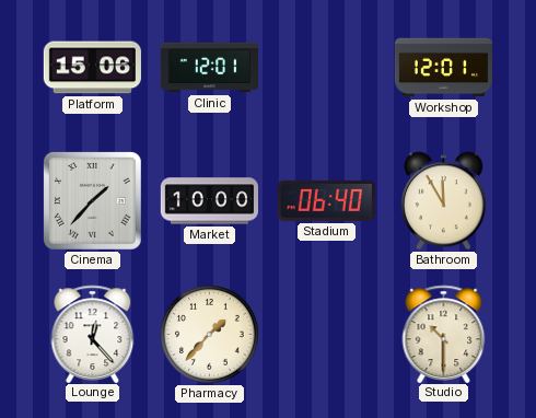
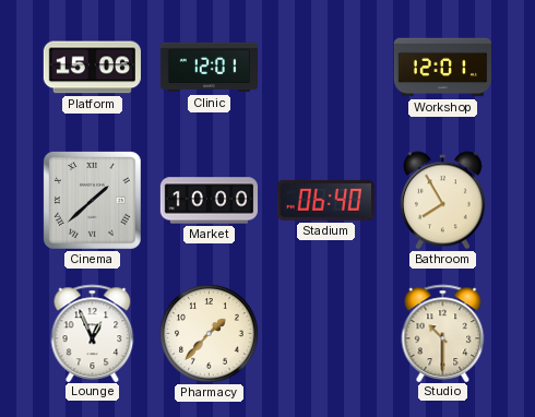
Cinema: 1:37 -> 1:38 (92, 200)
Bathroom: 11:55 -> 7:55 (442, 201)
Lounge: 12:23 -> 12:56 (93, 333)
